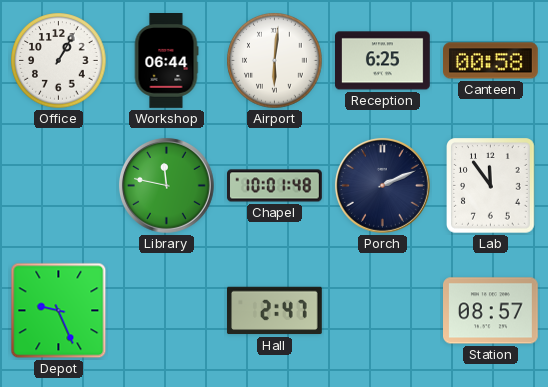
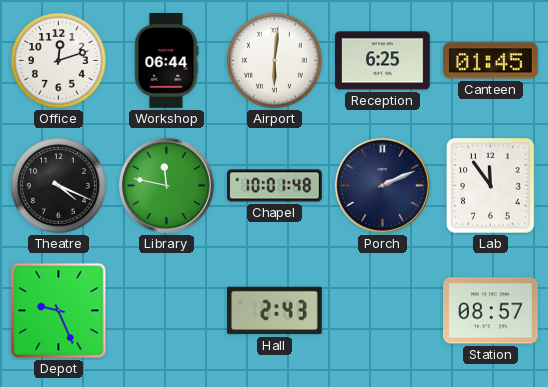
Office: 1:05 -> 12:12 (59, 61)
Canteen: 00:58 -> 01:45 (491, 61)
Theatre: none -> 4:19 (59, 186)
Hall: 2:47 -> 2:43 (275, 311)
